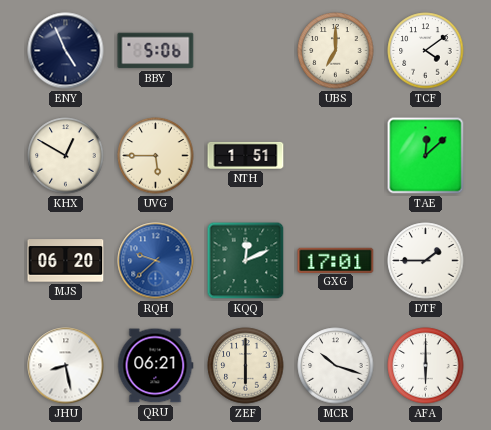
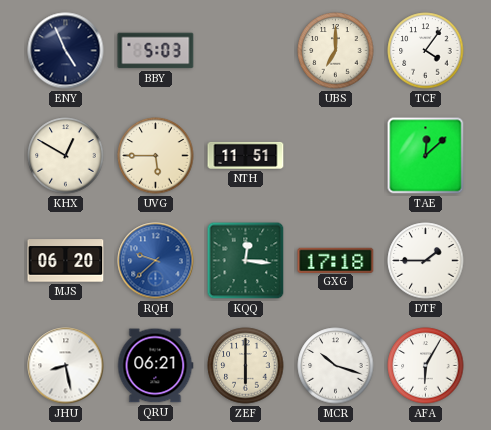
BBY: 5:06 -> 5:03 (156, 51)
TCF: 4:09 -> 4:06 (426, 51)
NTH: 1:51 -> 11:51 (246, 155)
KQQ: 12:11 -> 12:16 (246, 261)
GXG: 17:01 -> 17:18 (336, 260)
AFA: 6:00 -> 6:05 (426, 366)
